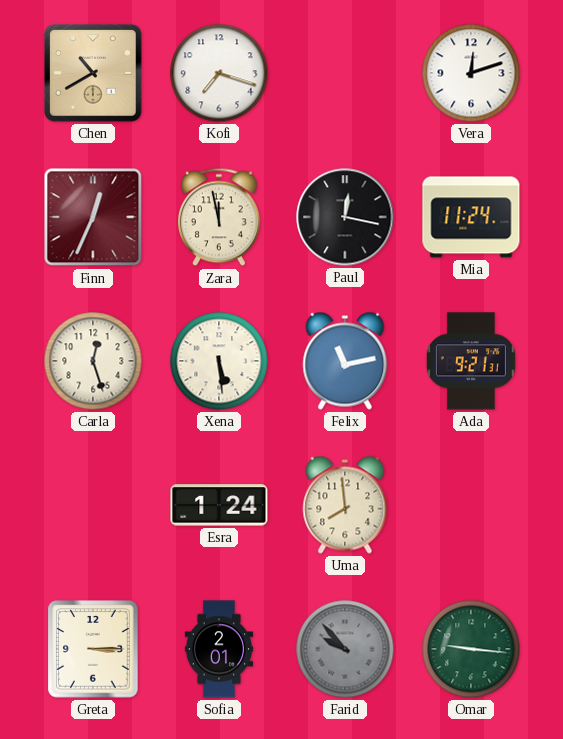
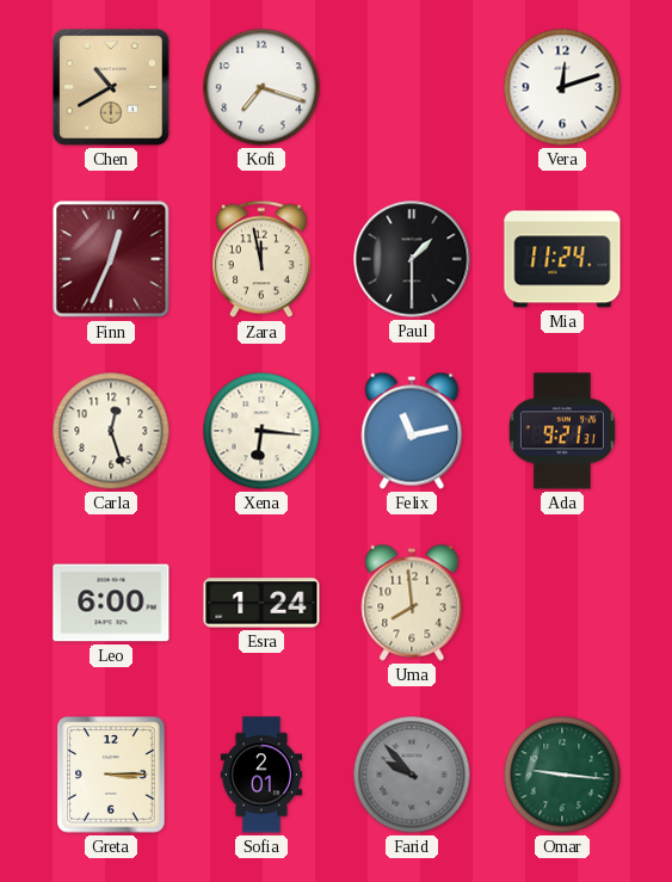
Paul: 12:17 -> 1:30 (412, 259)
Xena: 5:29 -> 6:16 (261, 431)
Leo: none -> 6:00 (111, 603)
